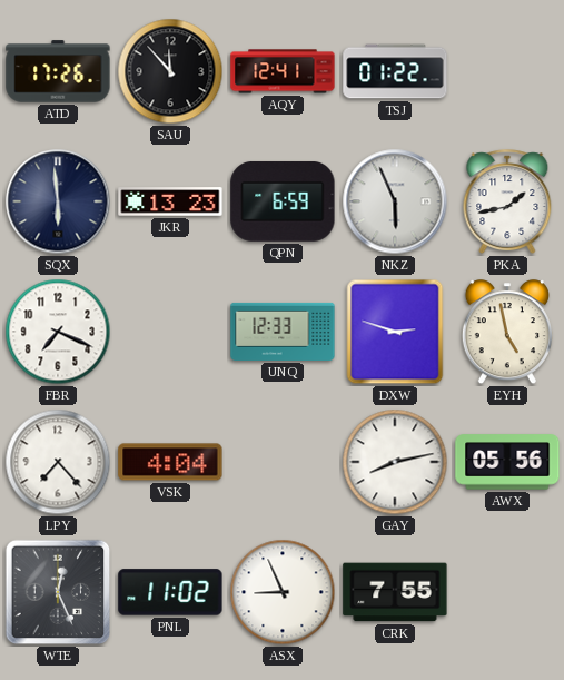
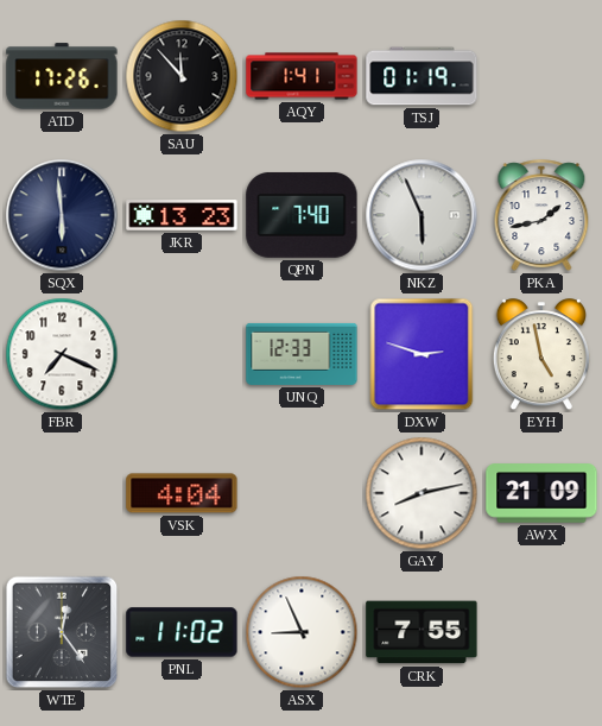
AQY: 12:41 -> 1:41 (302, 76)
TSJ: 01:22 -> 01:19 (422, 76)
QPN: 6:59 -> 7:40 (302, 215)
LPY: 7:23 -> none (58, 462)
AWX: 05:56 -> 21:09 (541, 493)
WTE: 12:26 -> 12:24 (62, 632)
